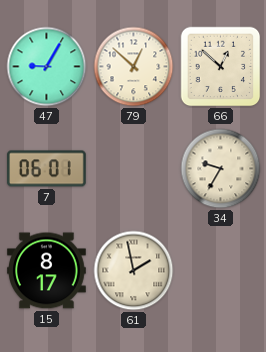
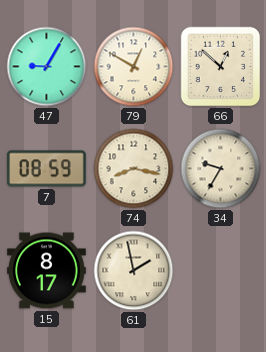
79: 12:52 -> 12:50 (134, 67)
7: 06:01 -> 08:59 (47, 169)
74: none -> 8:17 (134, 169)
